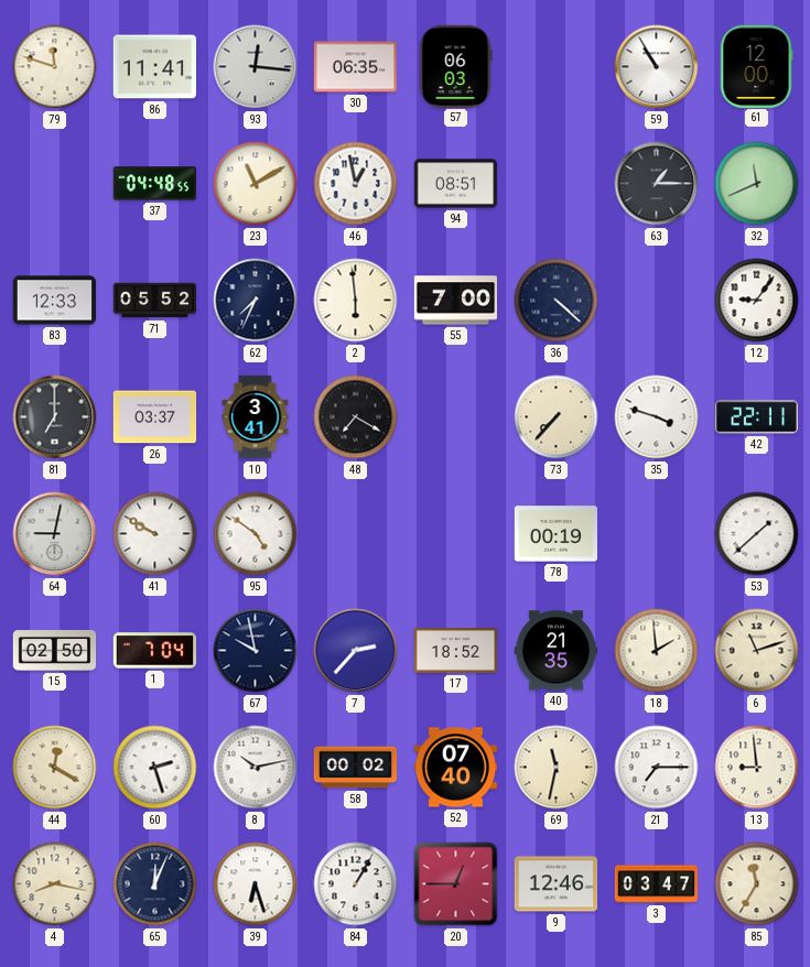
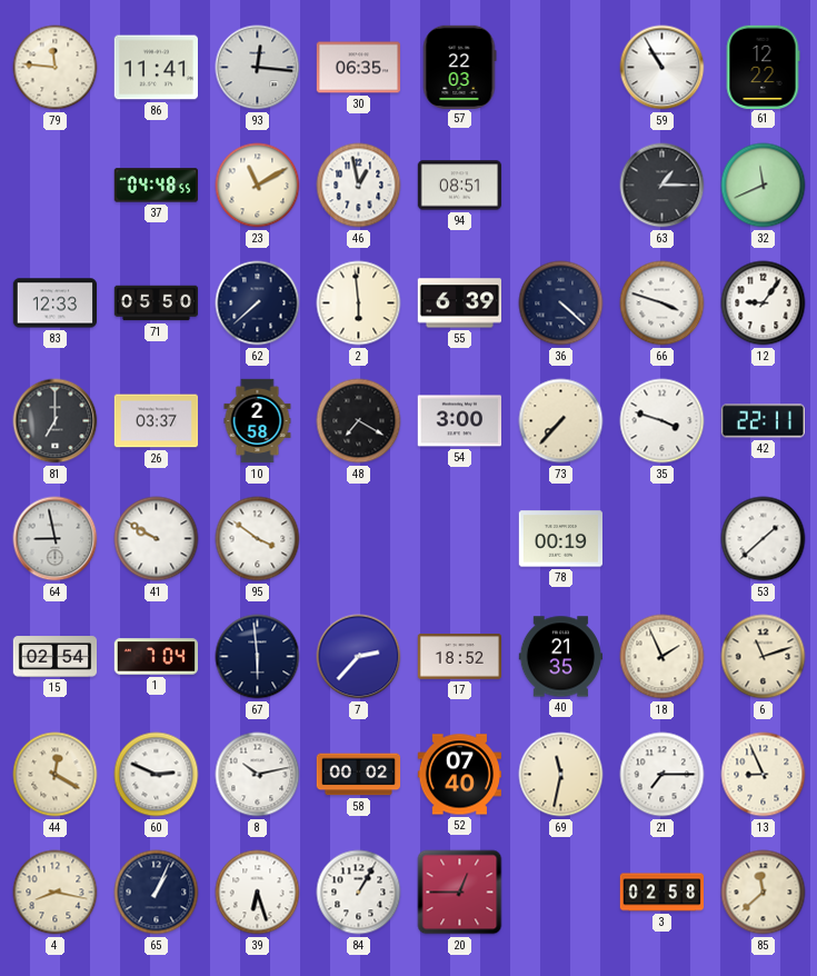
79: 11:48 -> 11:46 (56, 68)
57: 06:03 -> 22:03 (459, 67)
61: 12:00 -> 12:22 (763, 67)
71: 05:52 -> 05:50 (157, 303)
62: 7:34 -> 7:38 (258, 303)
55: 7:00 -> 6:39 (459, 303)
66: none -> 3:48 (662, 303)
10: 3:41 -> 2:58 (258, 421)
54: none -> 3:00 (459, 421)
64: 9:02 -> 8:58 (56, 539)
95: 4:51 -> 3:51 (258, 539)
15: 02:50 -> 02:54 (56, 657)
67: 9:58 -> 5:59 (258, 657)
18: 1:59 -> 1:56 (662, 657)
60: 2:27 -> 2:49 (157, 775)
13: 8:59 -> 8:56 (764, 775)
65: 12:04 -> 1:04 (157, 893)
9: 12:46 -> none (557, 884)
3: 03:47 -> 02:58 (662, 893)
85: 11:35 -> 11:38 (764, 893)
